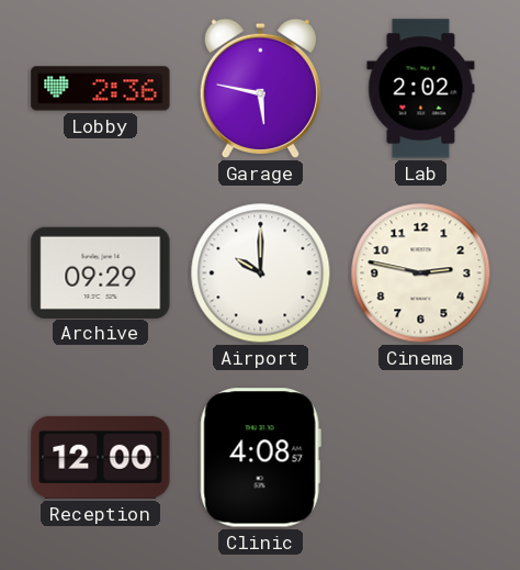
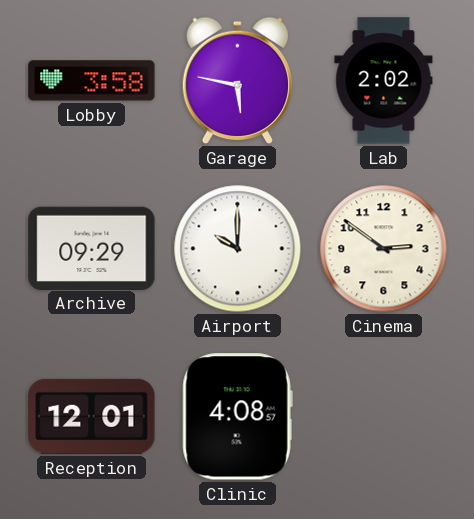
Lobby: 2:36 -> 3:58 (92, 81)
Cinema: 2:47 -> 2:51 (384, 249)
Reception: 12:00 -> 12:01 (92, 416)
